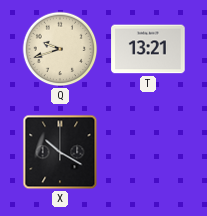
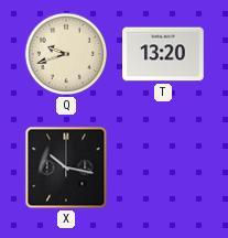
T: 13:21 -> 13:20 (163, 54)
X: 10:20 -> 10:17 (66, 167)
